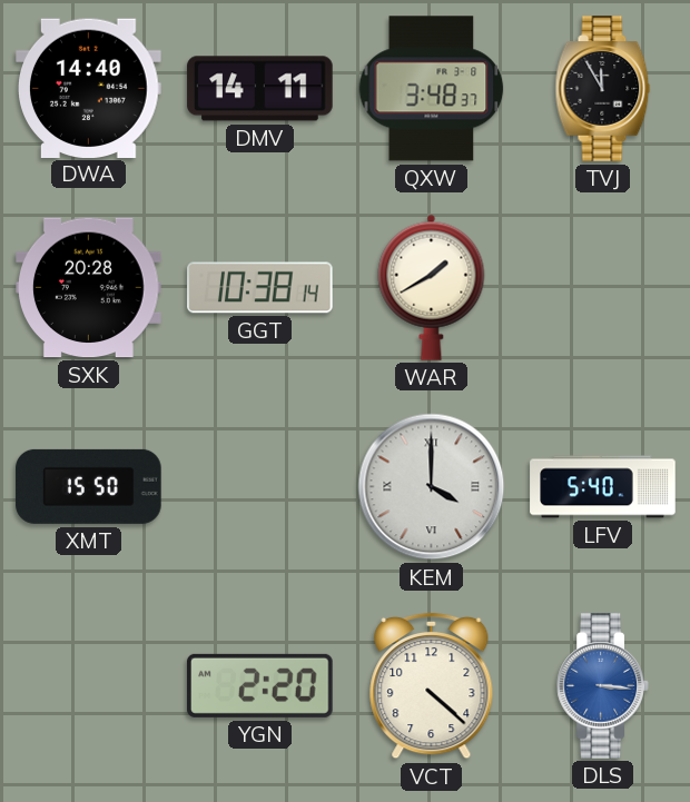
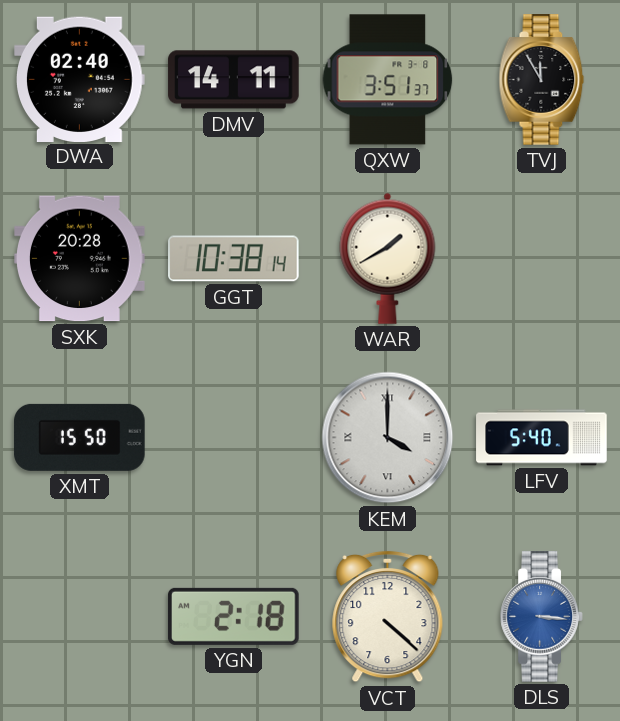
DWA: 14:40 -> 02:40 (80, 79)
QXW: 3:48 -> 3:51 (388, 80)
YGN: 2:20 -> 2:18 (234, 616)
